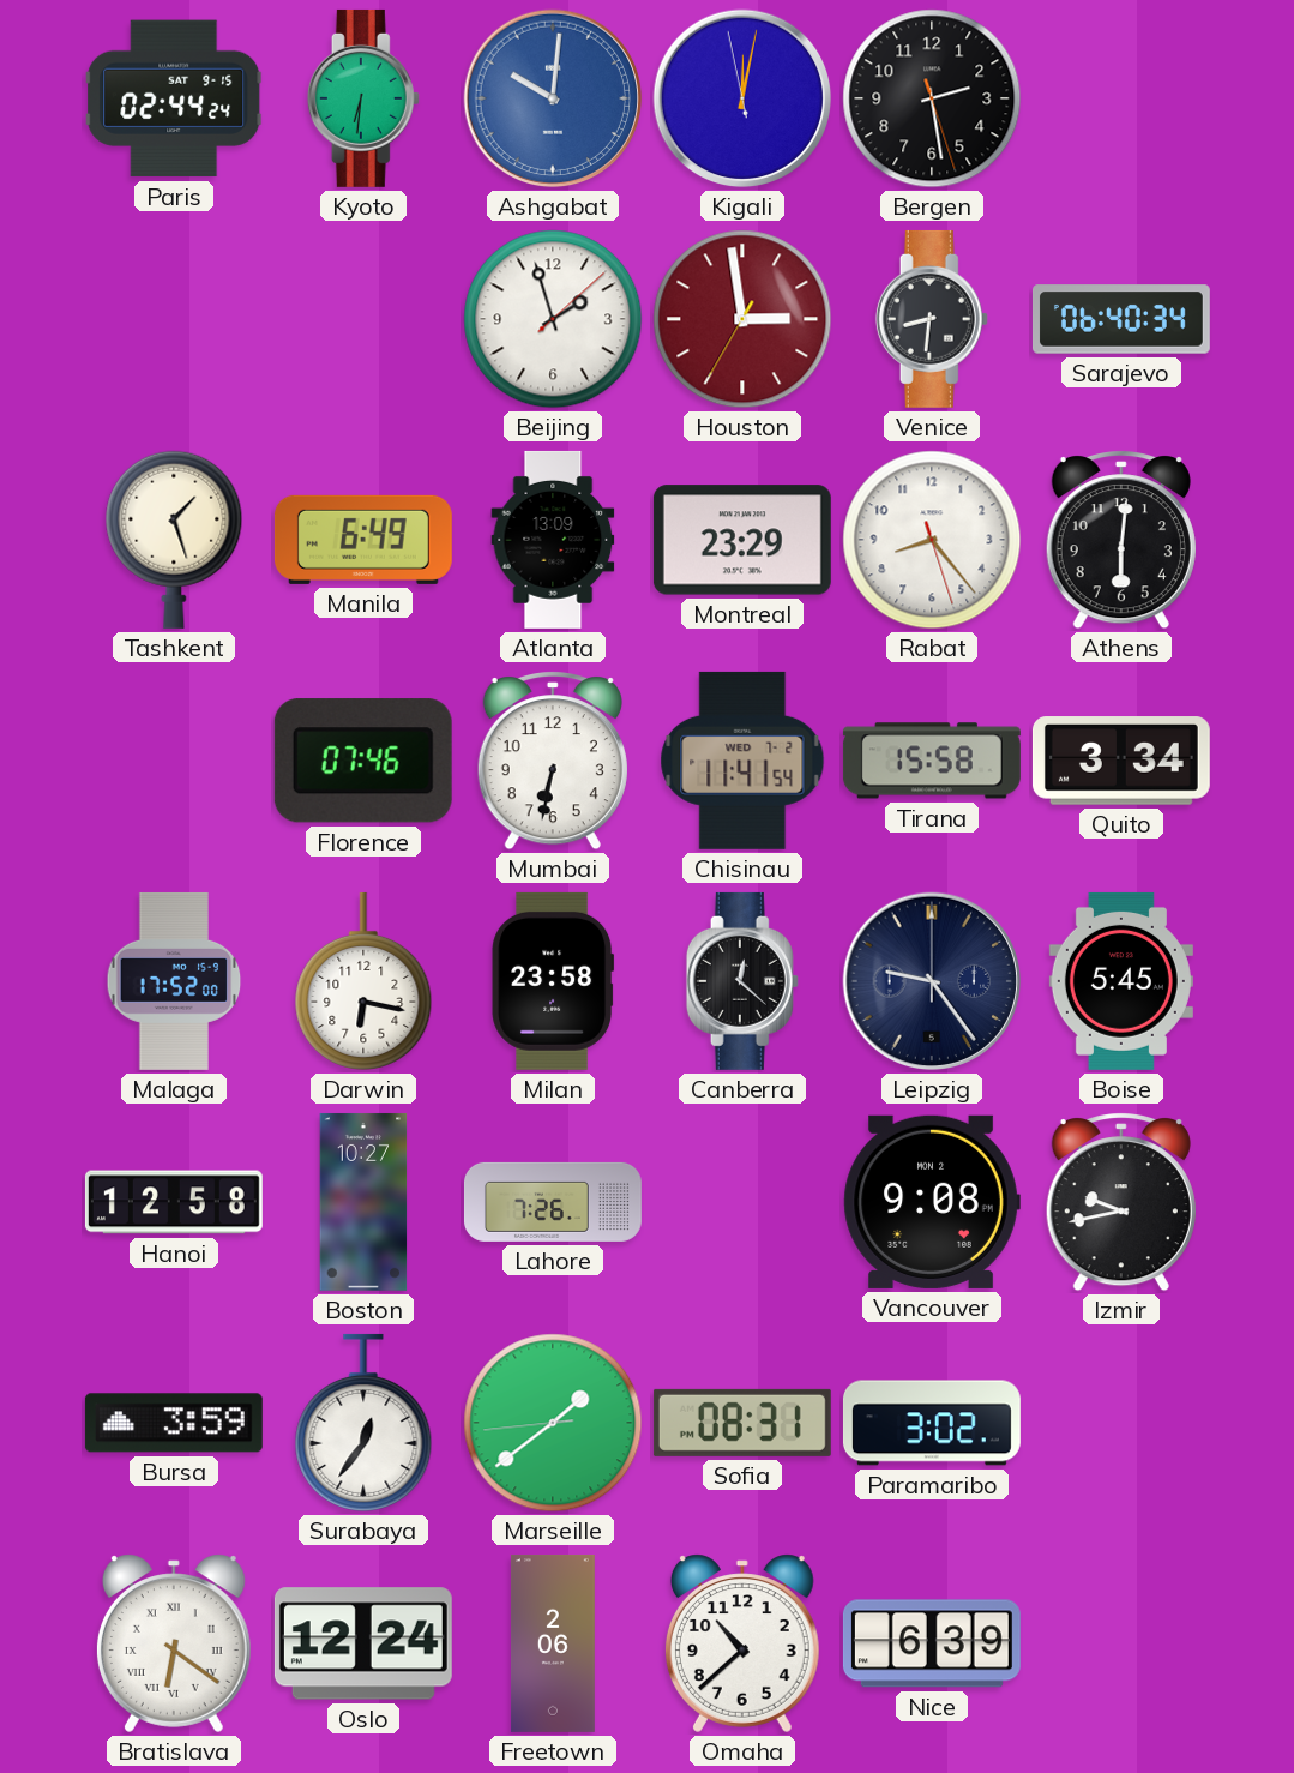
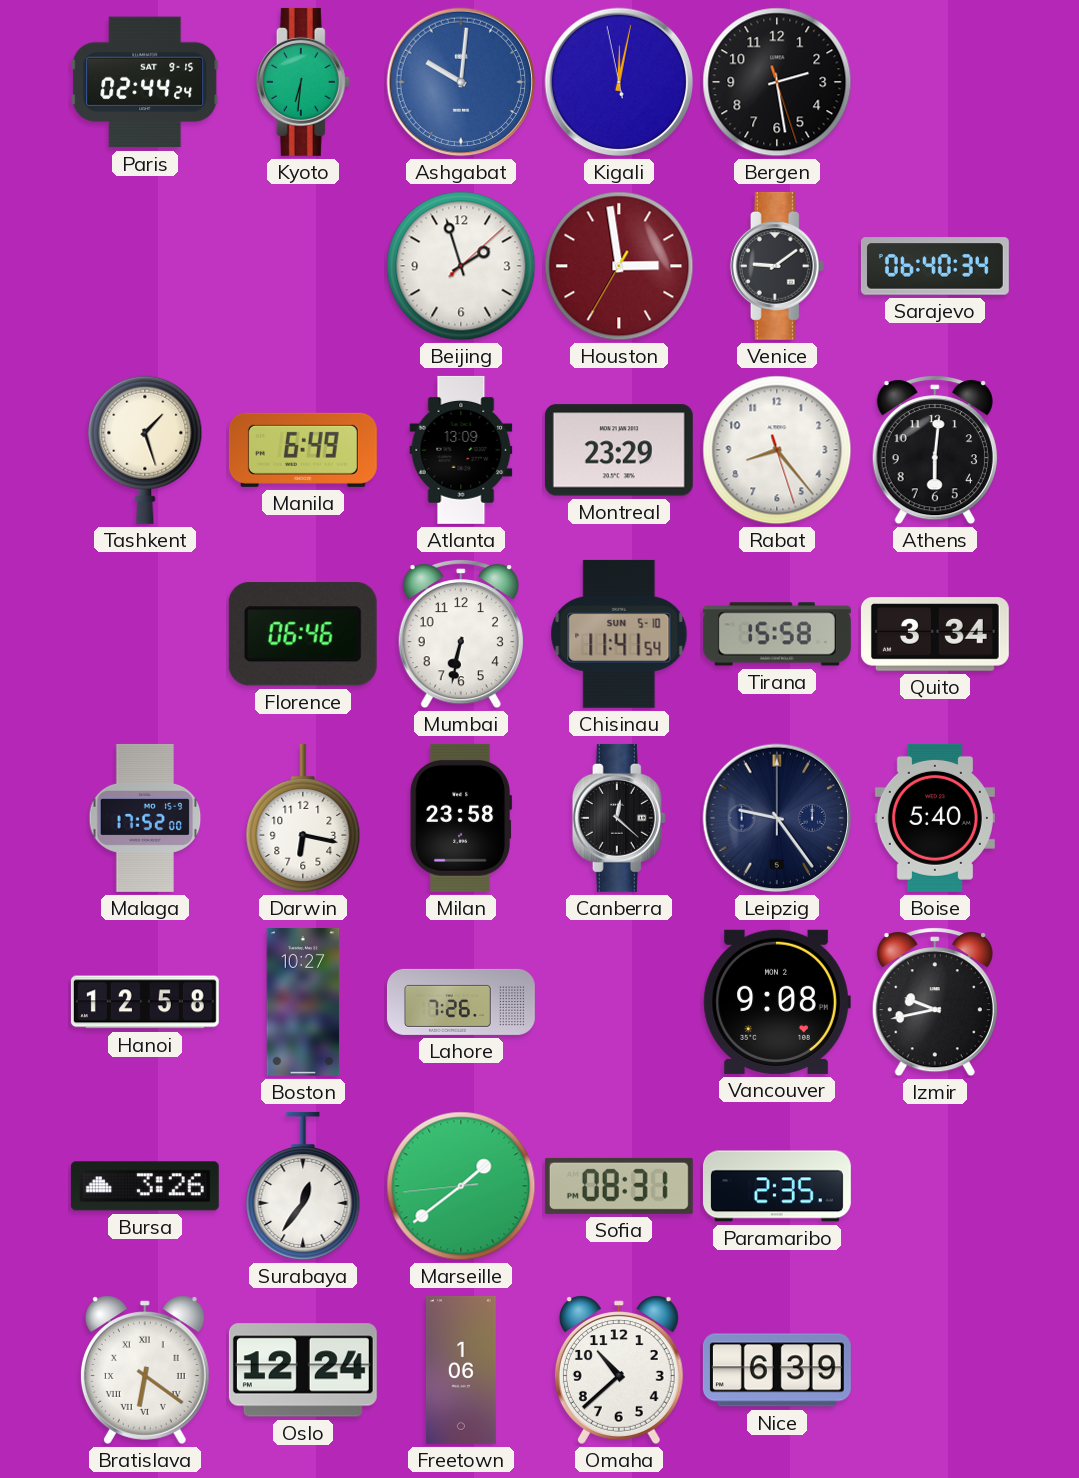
Venice: 8:31 -> 9:09 (777, 266)
Florence: 07:46 -> 06:46 (303, 634)
Chisinau date: WED 7-2 -> SUN 5-10 (619, 634)
Boise: 5:45 -> 5:40 (935, 818)
Bursa: 3:59 -> 3:26 (145, 1186)
Paramaribo: 3:02 -> 2:35 (777, 1186)
Freetown: 2:06 -> 1:06 (461, 1370)
